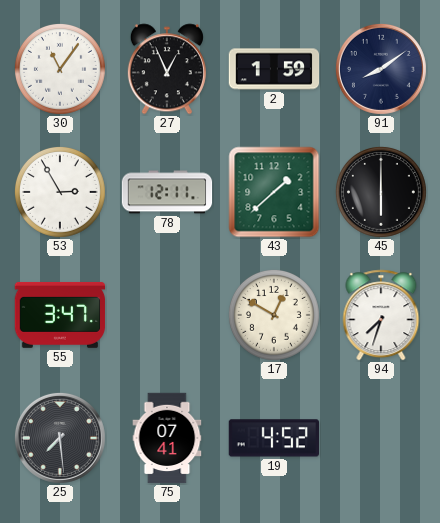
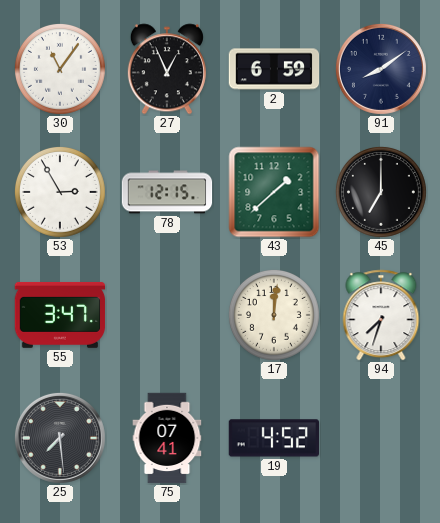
2: 1:59 -> 6:59 (274, 69)
78: 12:11 -> 12:15 (167, 192)
45: 6:00 -> 7:00 (381, 192)
17: 12:50 -> 12:01 (274, 315)
